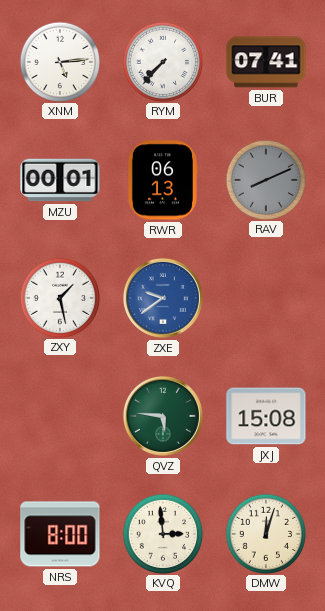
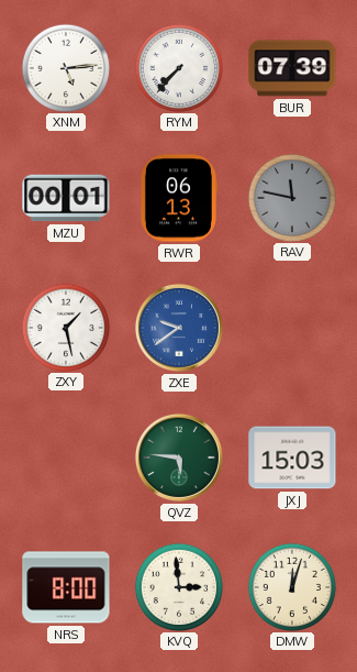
BUR: 07:41 -> 07:39 (292, 68)
RAV: 8:11 -> 11:47 (291, 197)
JXJ: 15:08 -> 15:03 (292, 458)
